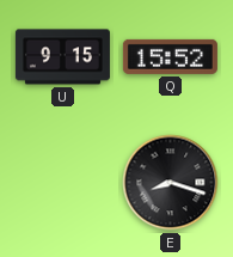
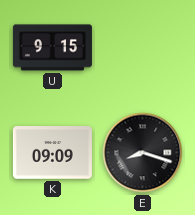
Q: 15:52 -> none (170, 56)
K: none -> 09:09 (52, 153)
